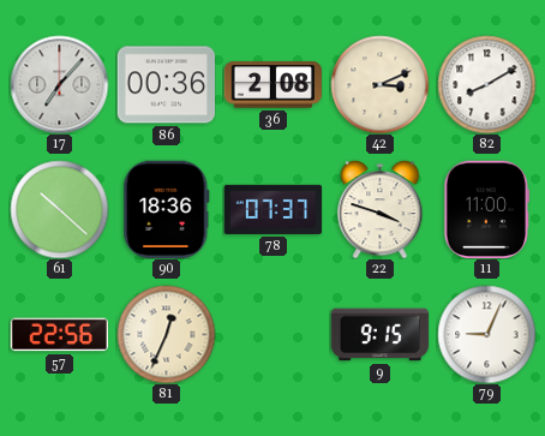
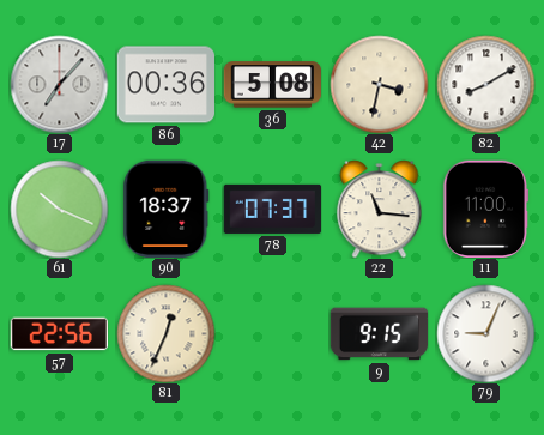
36: 2:08 -> 5:08 (272, 85)
42: 3:11 -> 3:32 (379, 84)
61: 10:22 -> 10:19 (59, 209)
90: 18:36 -> 18:37 (167, 209)
22: 3:48 -> 11:16 (380, 209)
